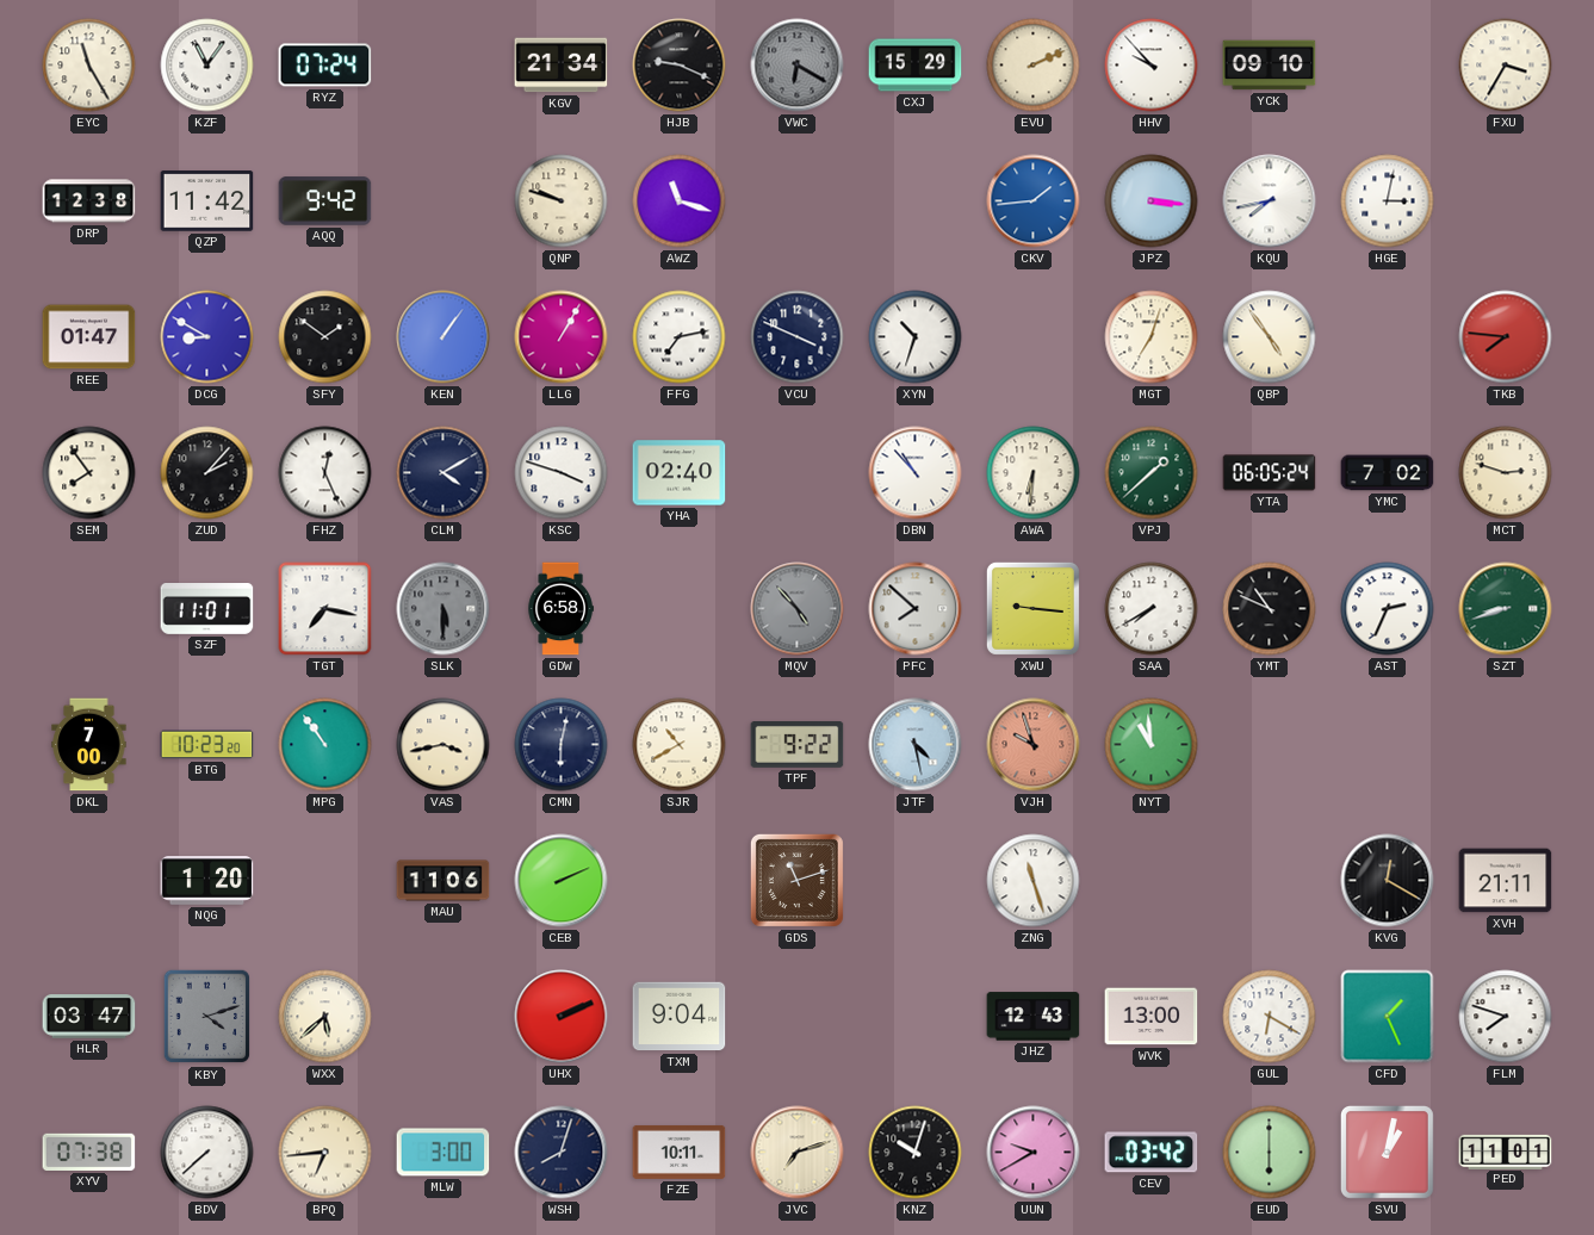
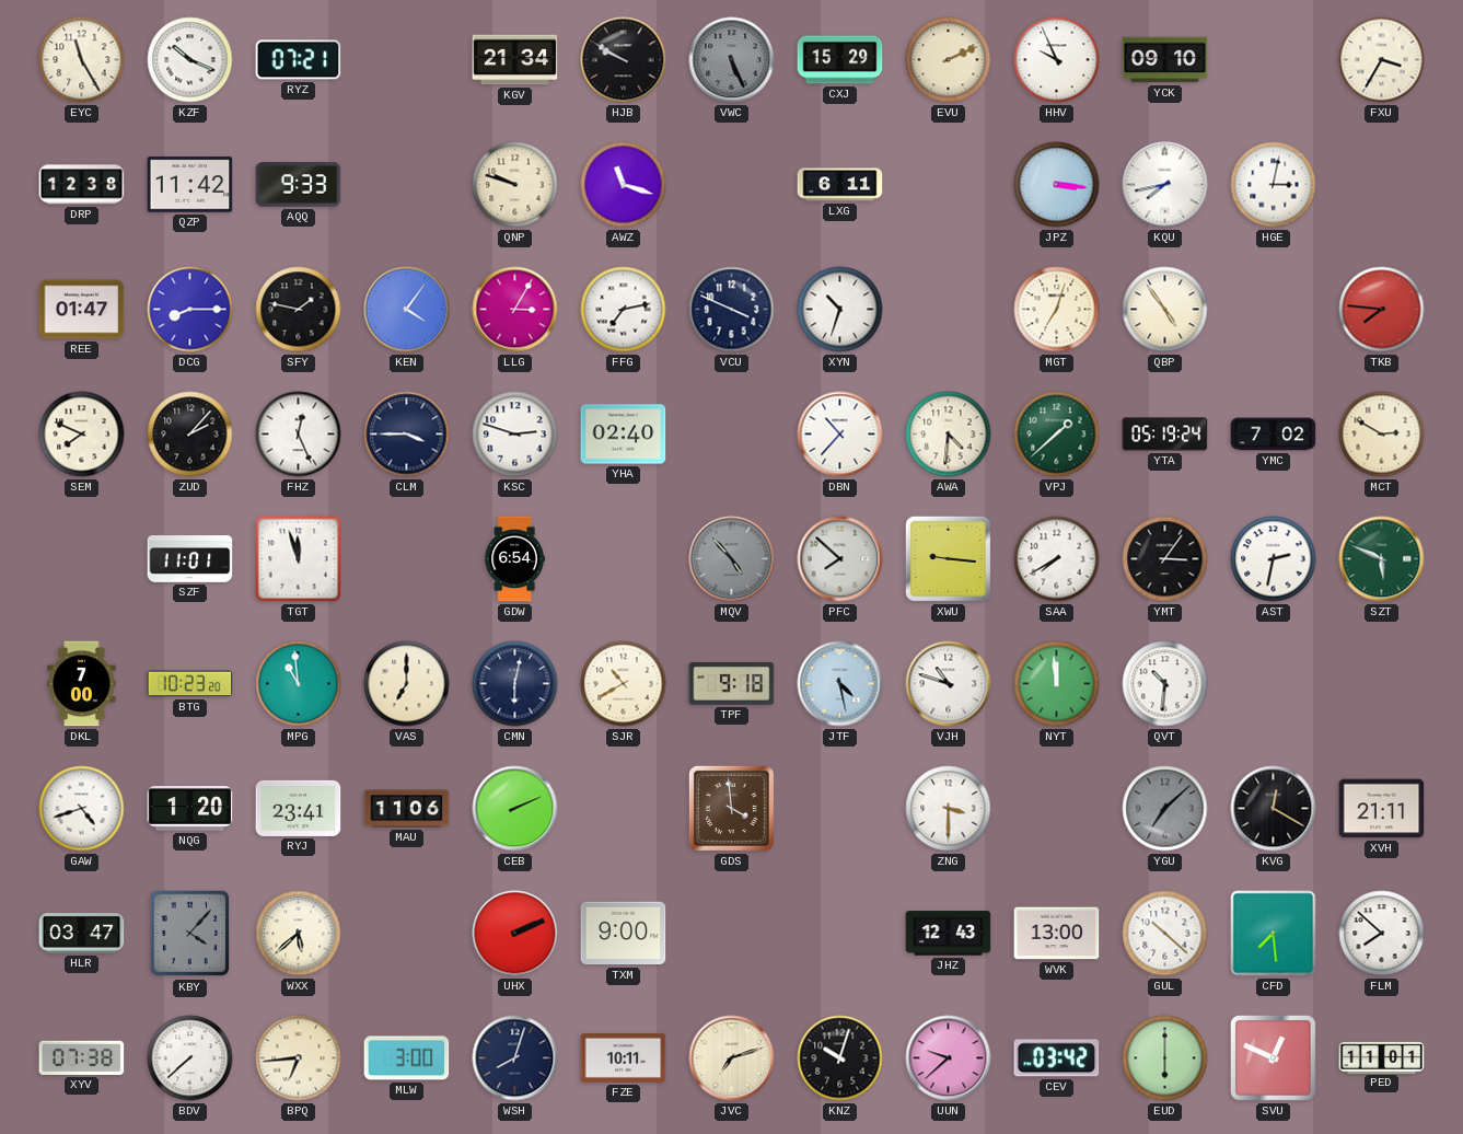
KZF: 11:06 -> 10:19 (190, 60)
RYZ: 07:24 -> 07:21 (299, 60)
HJB: 9:19 -> 9:50 (624, 60)
VWC: 6:20 -> 5:26 (732, 60)
HHV: 9:53 -> 9:56 (1057, 60)
AQQ: 9:42 -> 9:33 (299, 185)
LXG: none -> 6:11 (840, 185)
CKV: 1:44 -> none (1034, 201)
DCG: 8:50 -> 8:15 (190, 310)
SFY: 1:51 -> 1:47 (299, 310)
KEN: 1:06 -> 4:06 (407, 310)
LLG: 1:05 -> 3:05 (515, 310)
SEM: 7:54 -> 7:49 (82, 435)
CLM: 4:10 -> 3:45 (407, 435)
KSC: 3:48 -> 2:48 (515, 435)
DBN: 10:53 -> 10:37 (840, 435)
AWA: 6:31 -> 4:31 (949, 435)
YTA: 06:05 -> 05:19 (1165, 435)
MCT: 2:48 -> 2:50 (1382, 435)
TGT: 7:17 -> 11:57 (299, 559)
SLK: 5:30 -> none (444, 609)
GDW: 6:58 -> 6:54 (514, 559)
YMT: 10:49 -> 3:06 (1165, 559)
AST: 2:34 -> 2:32 (1274, 559)
SZT: 8:42 -> 5:49 (1382, 559)
MPG: 10:54 -> 10:59 (299, 684)
VAS: 3:43 -> 7:00 (407, 684)
TPF: 9:22 -> 9:18 (732, 684)
VJH: 9:57 -> 10:48 (949, 684)
VJH dial: salmon -> white (949, 684)
NYT: 10:59 -> 11:59 (1057, 684)
QVT: none -> 10:31 (1165, 684)
GAW: none -> 4:42 (82, 809)
RYJ: none -> 23:41 (299, 808)
GDS: 11:12 -> 3:59 (731, 808)
ZNG: 11:27 -> 3:30 (949, 809)
YGU: none -> 7:08 (1165, 809)
KBY: 4:12 -> 4:07 (190, 934)
TXM: 9:04 -> 9:00 (624, 934)
GUL: 6:20 -> 10:22 (1165, 934)
CFD: 1:26 -> 7:29 (1274, 934)
FLM: 7:48 -> 7:52 (1382, 934)
UUN: 9:40 -> 9:38 (949, 1058)
SVU: 1:02 -> 12:49 (1274, 1058)
